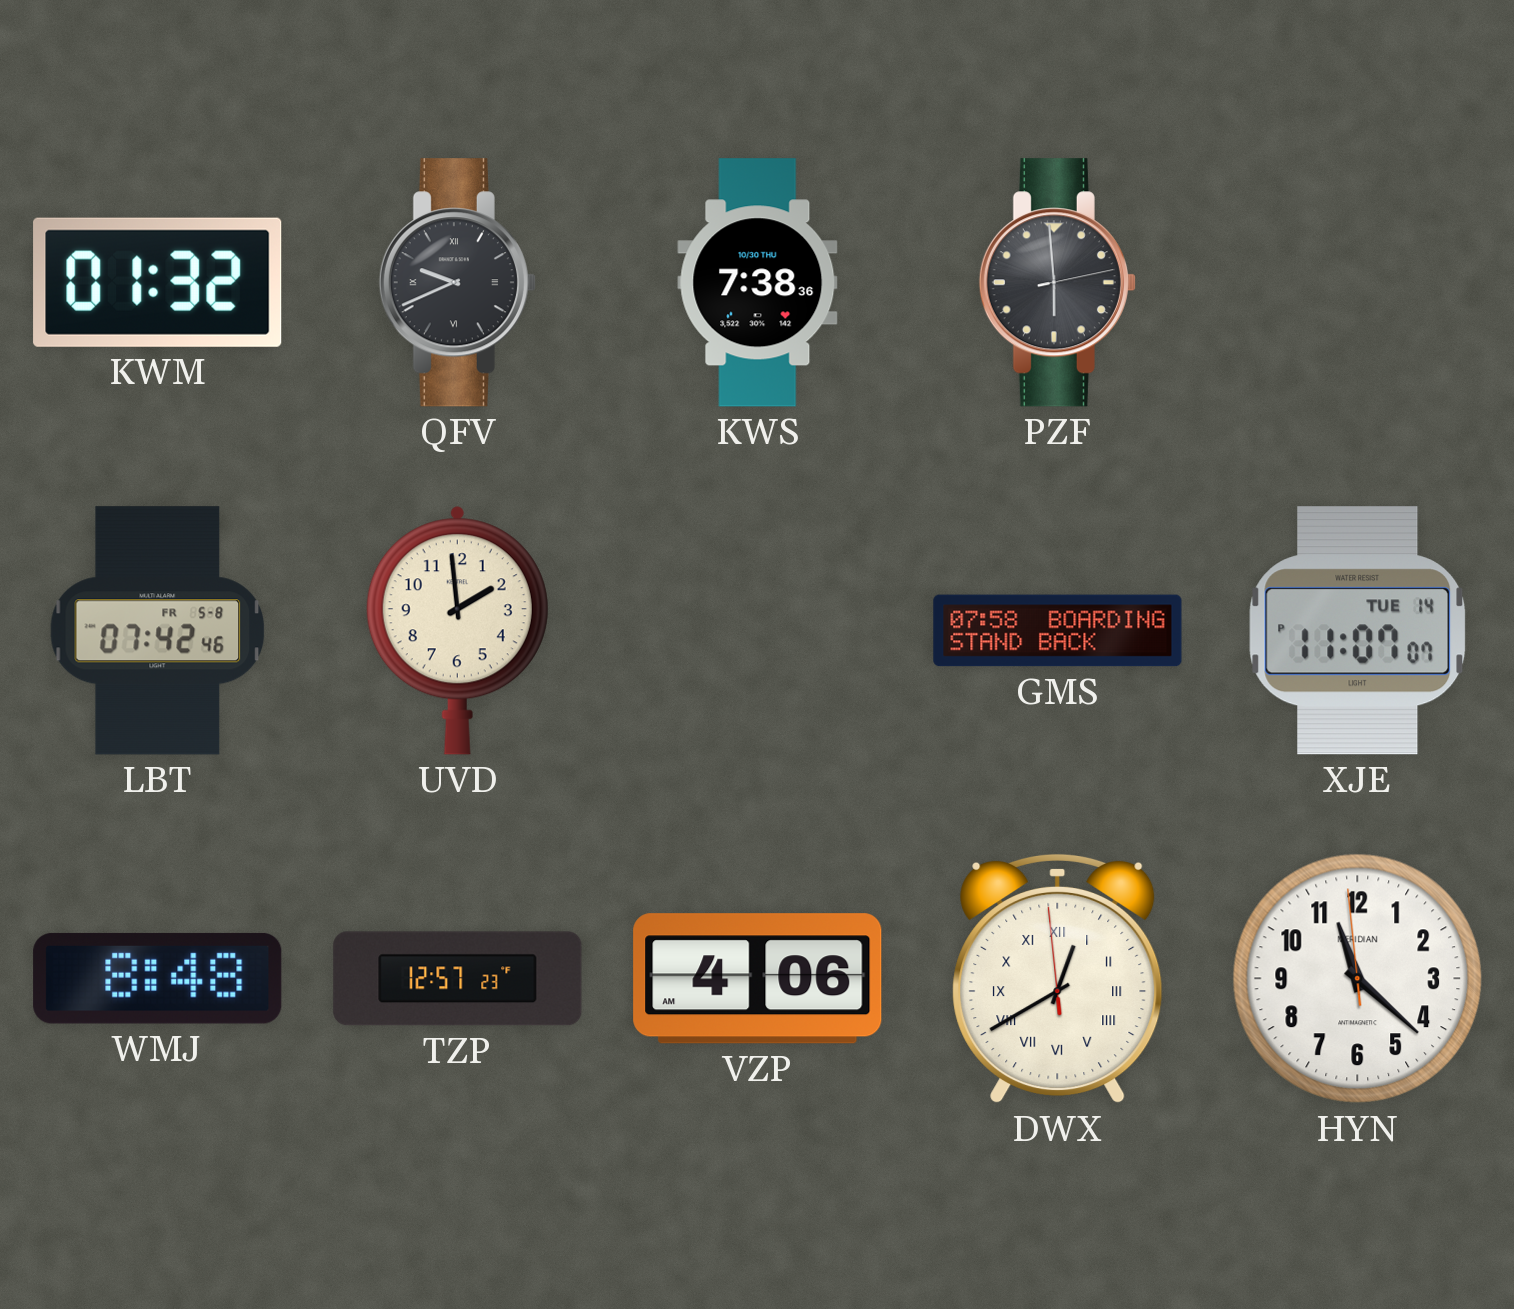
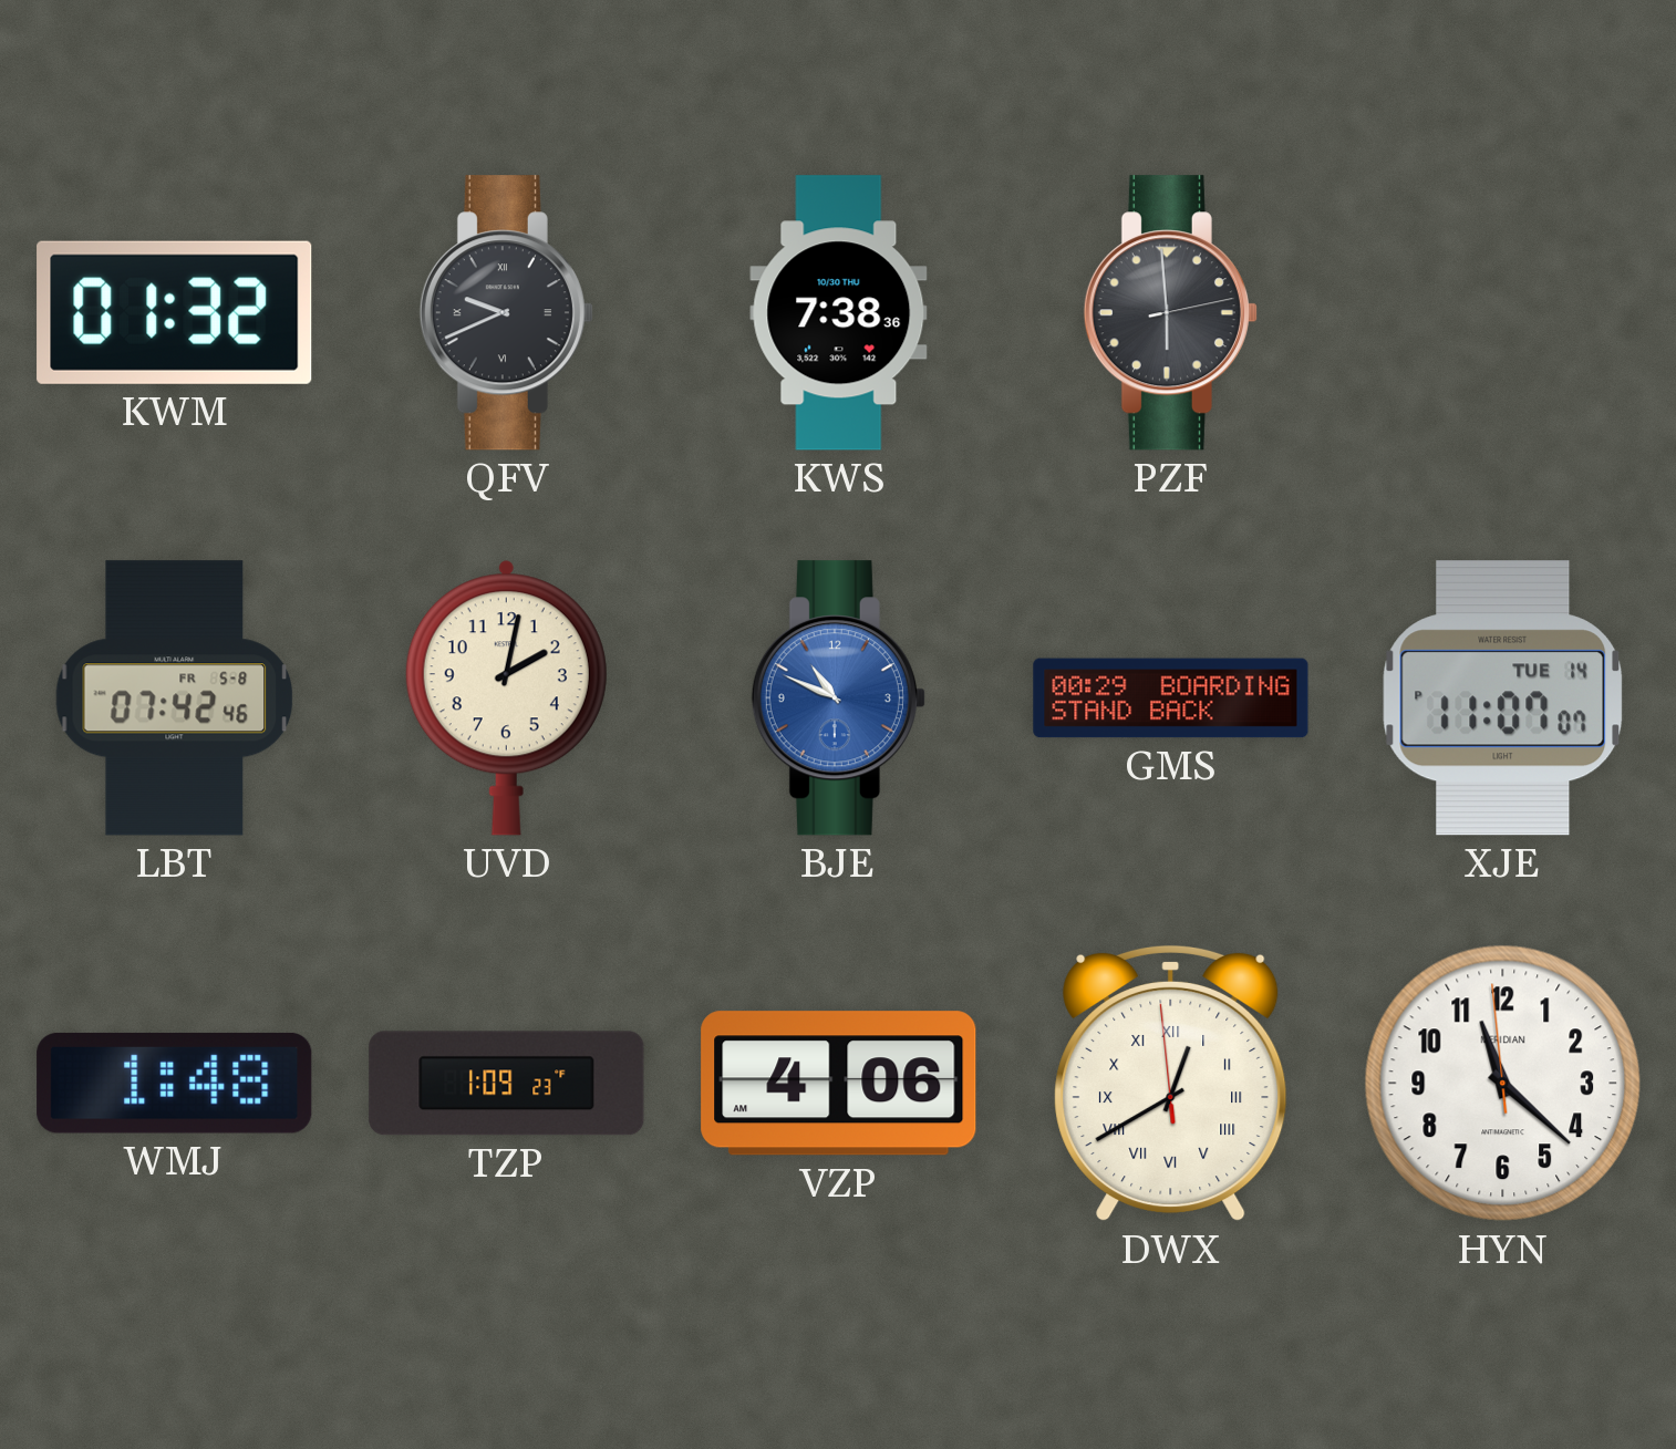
UVD: 1:59 -> 2:02 (506, 697)
BJE: none -> 10:49 (838, 698)
GMS: 07:58 -> 00:29 (1171, 698)
WMJ: 8:48 -> 1:48 (175, 1083)
TZP: 12:57 -> 1:09 (507, 1084)
